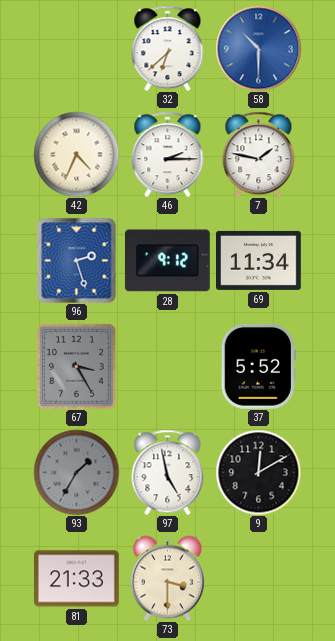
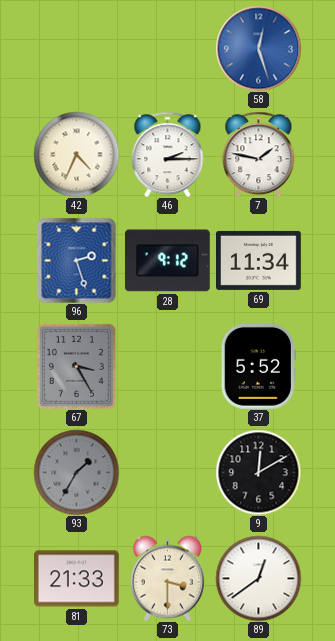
32: 6:38 -> none (168, 48)
58: 10:30 -> 12:27 (258, 48)
97: 4:58 -> none (168, 472)
89: none -> 12:39 (258, 578)
